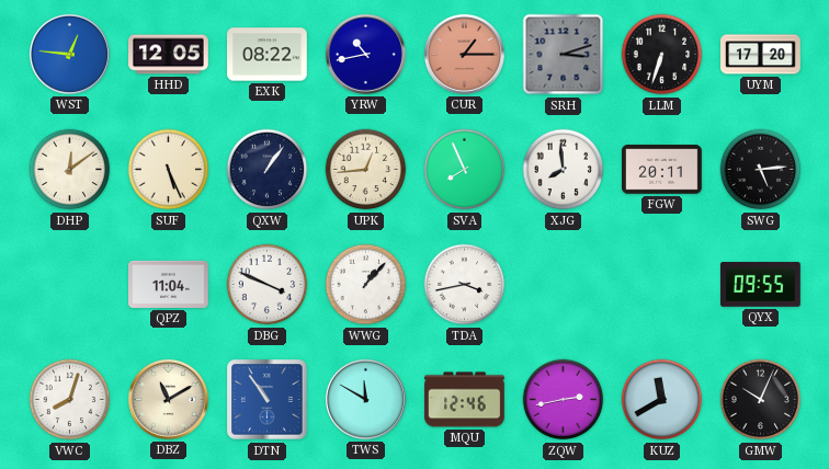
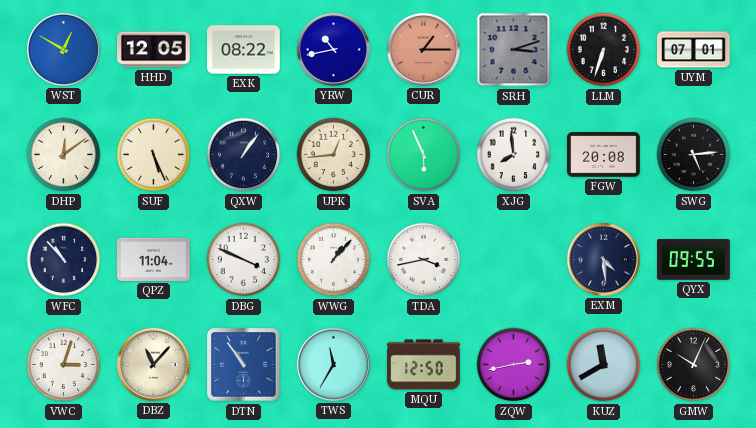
WST: 12:46 -> 12:50 (63, 49)
UYM: 17:20 -> 07:01 (694, 50)
SVA: 7:56 -> 5:56 (424, 155)
FGW: 20:11 -> 20:08 (604, 155)
WFC: none -> 10:53 (64, 260)
EXM: none -> 4:29 (603, 259)
VWC: 8:03 -> 3:03 (64, 365)
DBZ: 11:10 -> 11:07 (153, 364)
TWS: 11:50 -> 11:35 (333, 364)
MQU: 12:46 -> 12:50 (424, 365)
